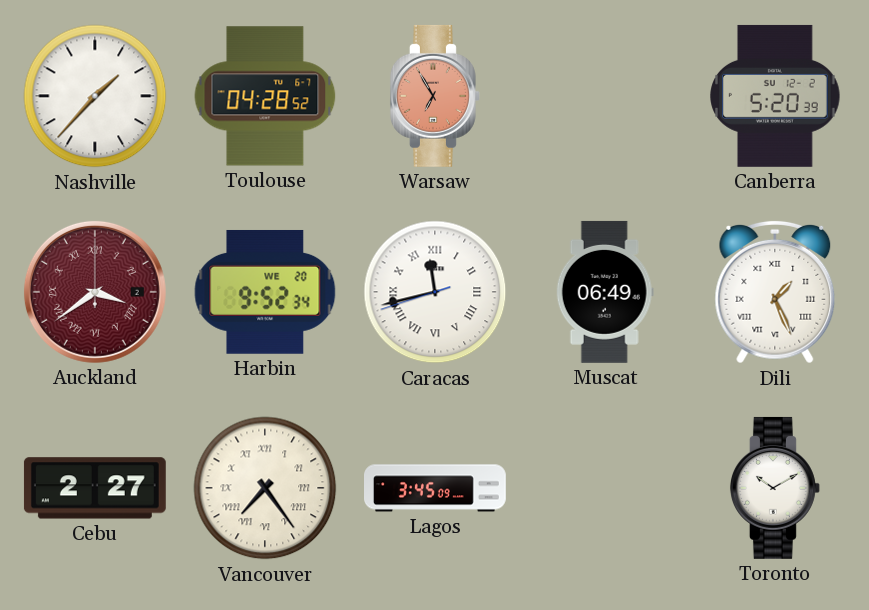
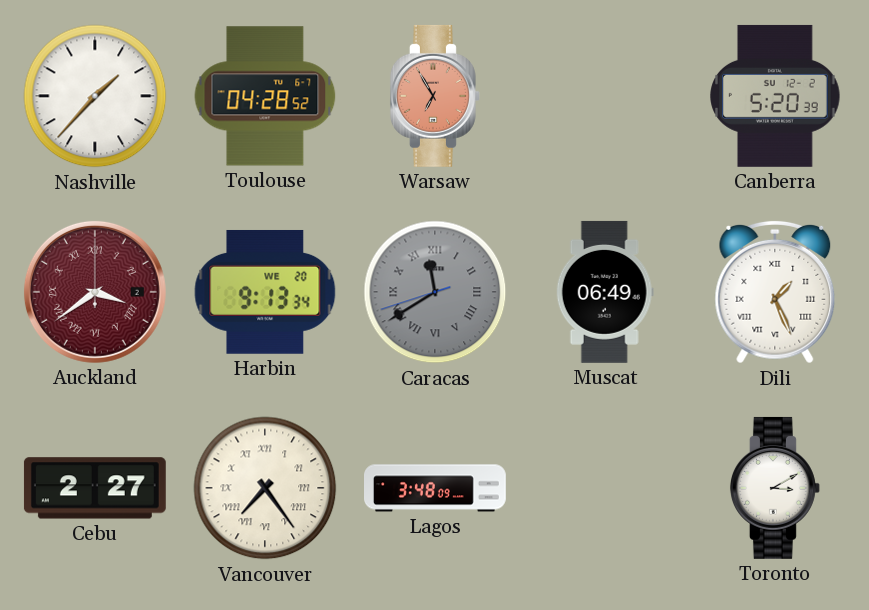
Harbin: 9:52 -> 9:13 (265, 292)
Caracas: 11:42 -> 11:39 (435, 292)
Caracas dial: white -> grey (435, 292)
Lagos: 3:45 -> 3:48 (436, 488)
Toronto: 10:10 -> 3:10 (775, 488)
